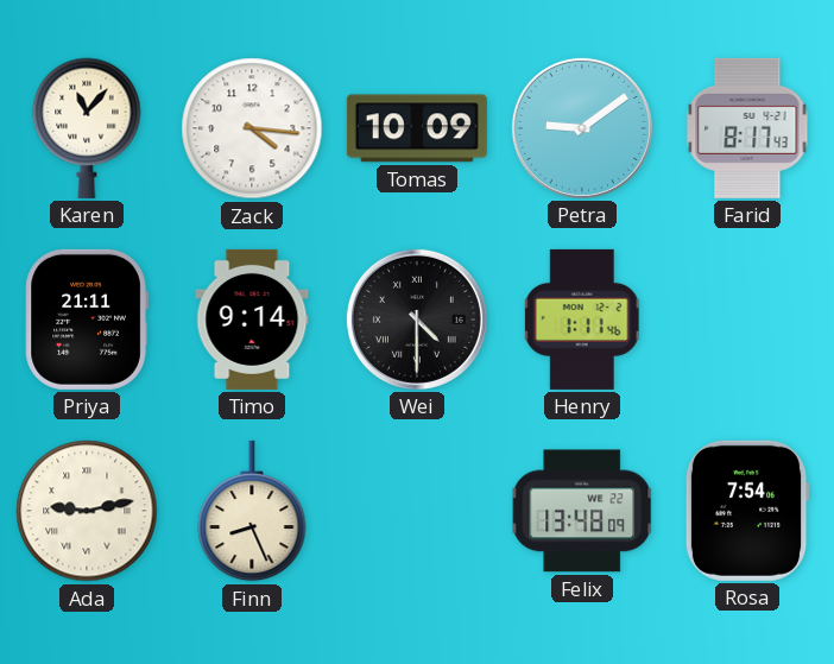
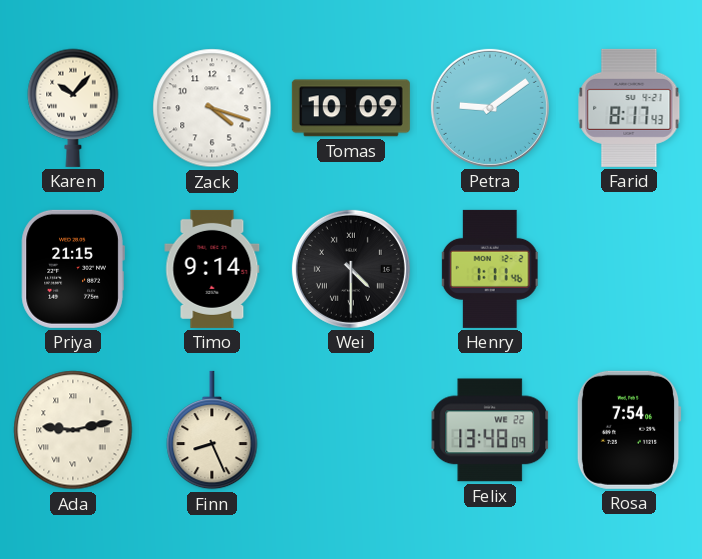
Karen: 11:07 -> 10:07 (73, 108)
Zack: 4:16 -> 4:18 (212, 108)
Priya: 21:11 -> 21:15 (73, 269)
